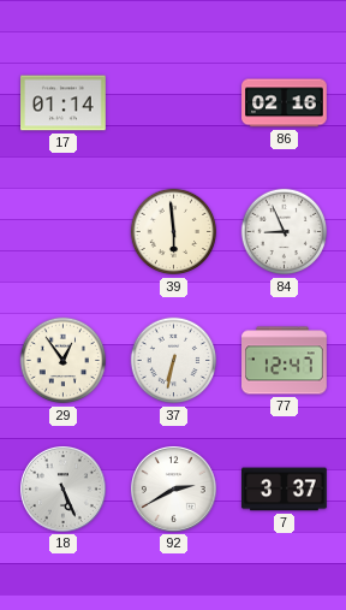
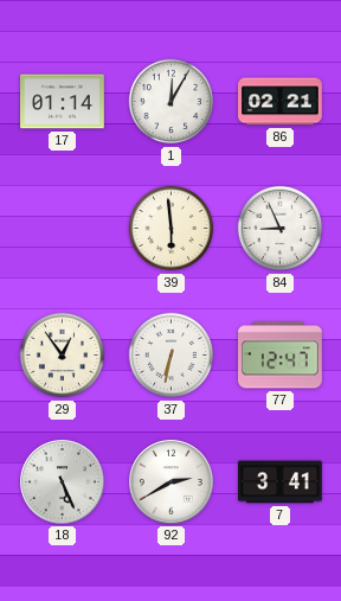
1: none -> 12:05 (172, 102)
86: 02:16 -> 02:21 (281, 102)
7: 3:37 -> 3:41 (281, 482)
